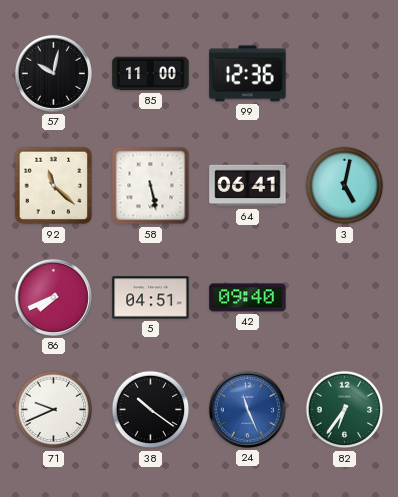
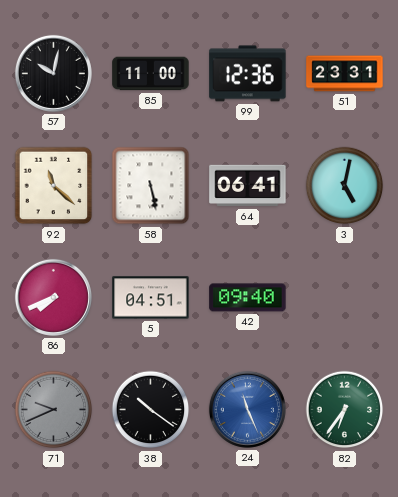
51: none -> 23:31 (345, 74)
71 dial: white -> grey (54, 410)
